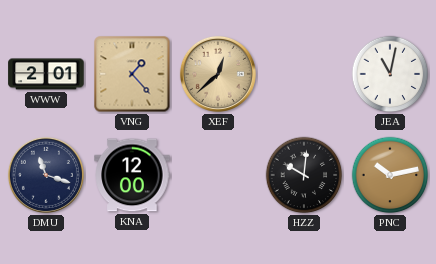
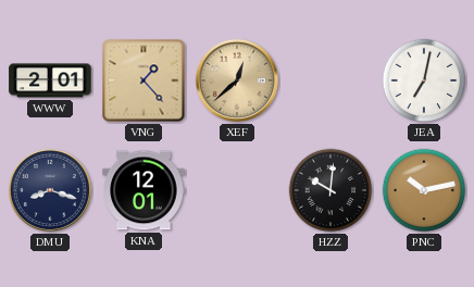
JEA: 11:02 -> 7:02 (424, 80)
DMU: 11:18 -> 8:18 (50, 190)
KNA: 12:00 -> 12:01 (144, 190)
